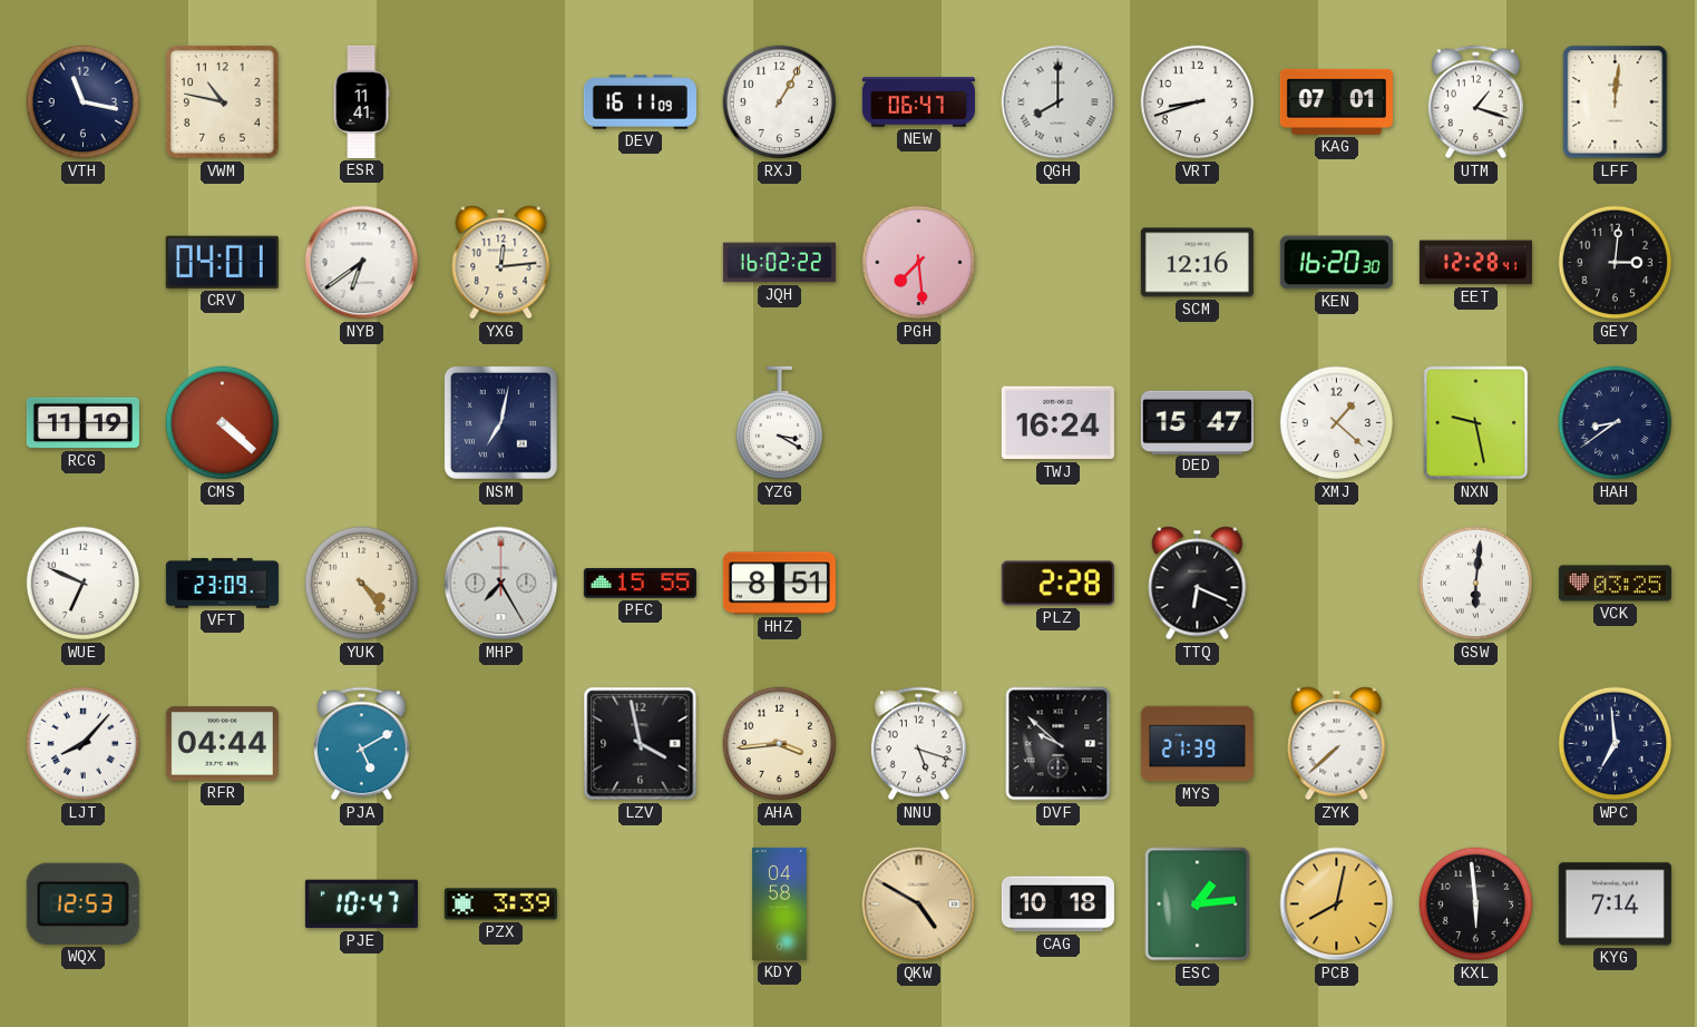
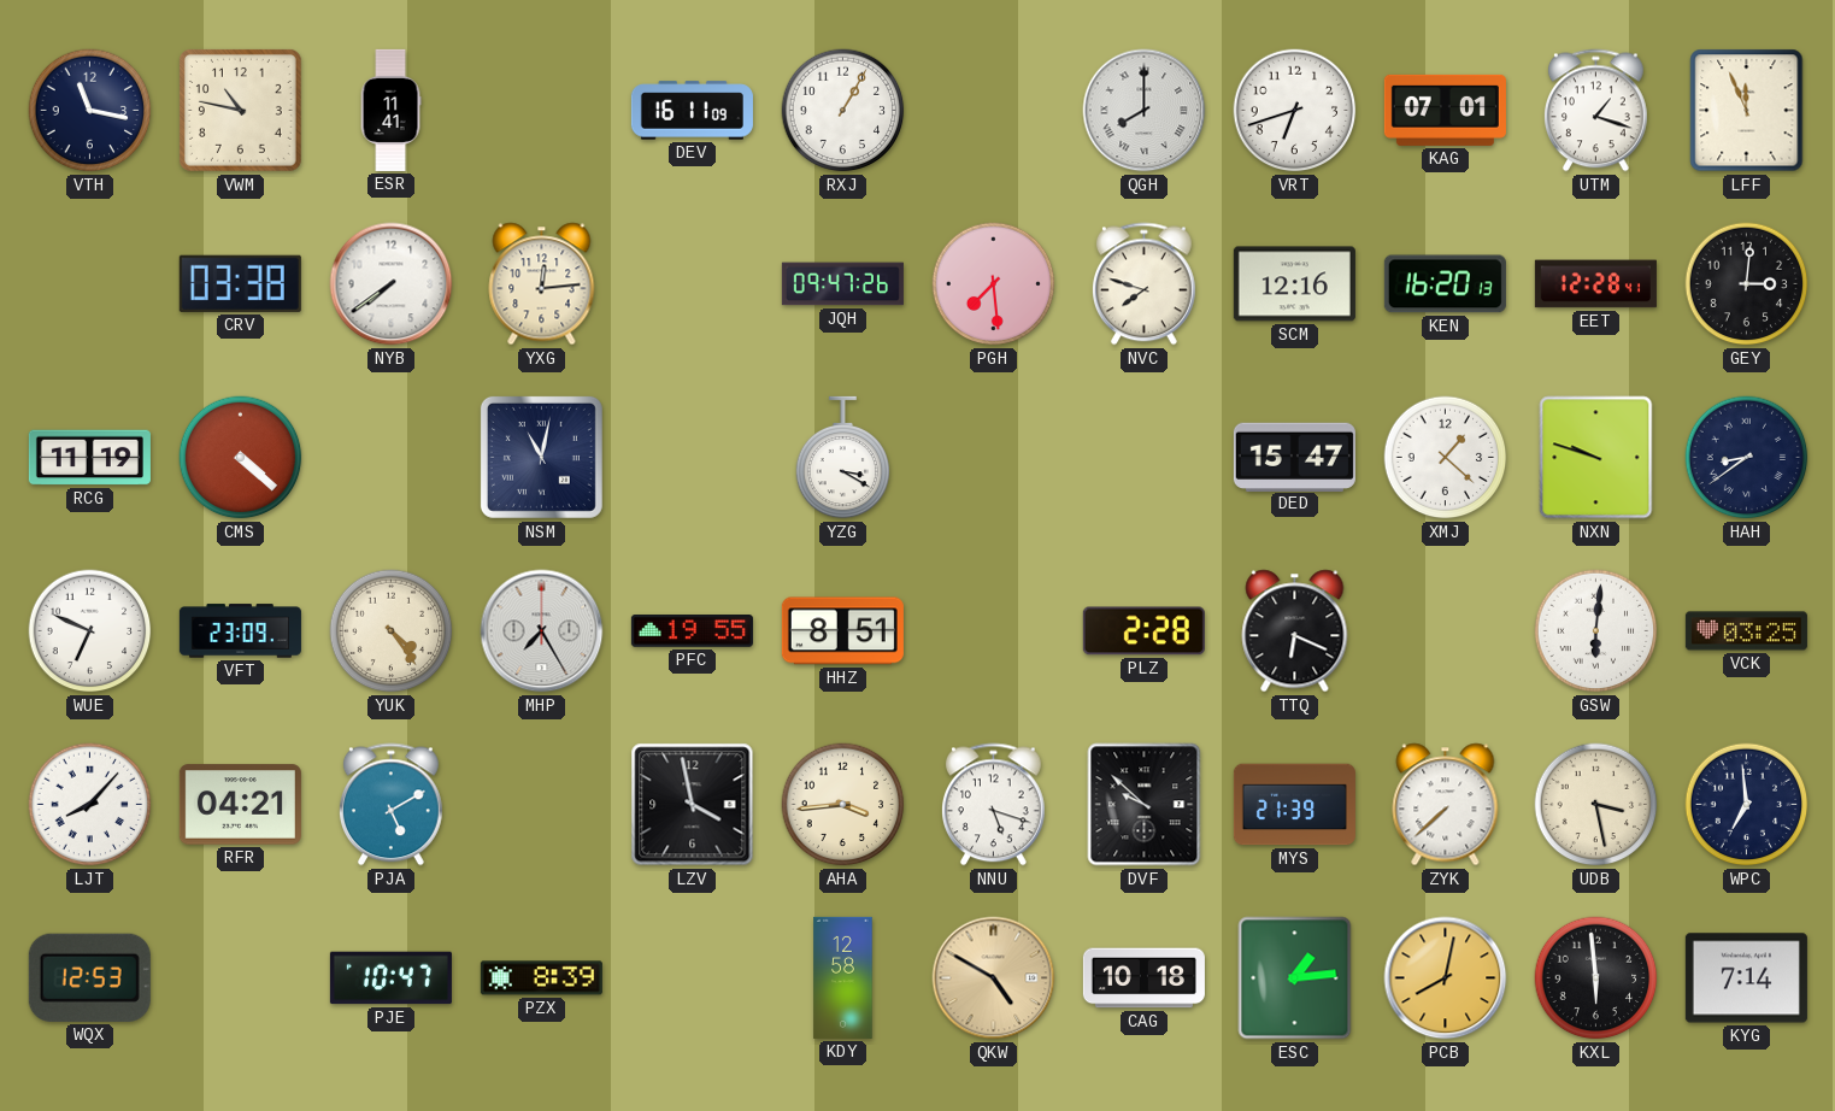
NEW: 06:47 -> none (918, 102)
VRT: 8:42 -> 6:42 (1295, 111)
LFF: 12:01 -> 11:56 (1747, 111)
CRV: 04:01 -> 03:38 (240, 283)
NYB: 6:39 -> 7:39 (392, 284)
JQH: 16:02 -> 09:47 (842, 284)
NVC: none -> 7:48 (1143, 284)
KEN: 16:20:30 -> 16:20:13 (1445, 284)
NSM: 7:02 -> 11:02 (541, 457)
TWJ: 16:24 -> none (1057, 423)
NXN: 9:28 -> 9:48 (1596, 458)
PFC: 15:55 -> 19:55 (692, 631)
RFR: 04:44 -> 04:21 (240, 805)
UDB: none -> 3:28 (1596, 805)
PZX: 3:39 -> 8:39 (541, 978)
KDY: 04:58 -> 12:58 (843, 977)
